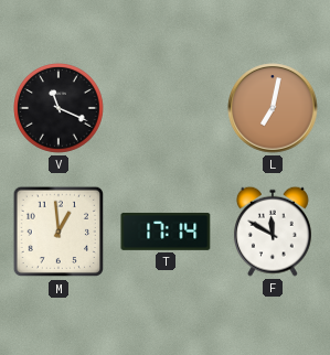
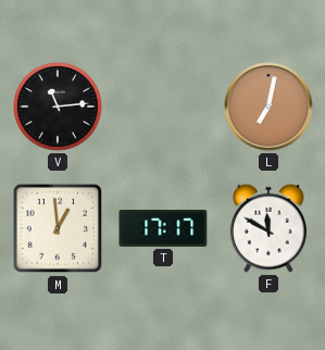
V: 11:19 -> 11:14 (59, 108)
T: 17:14 -> 17:17 (163, 228)
